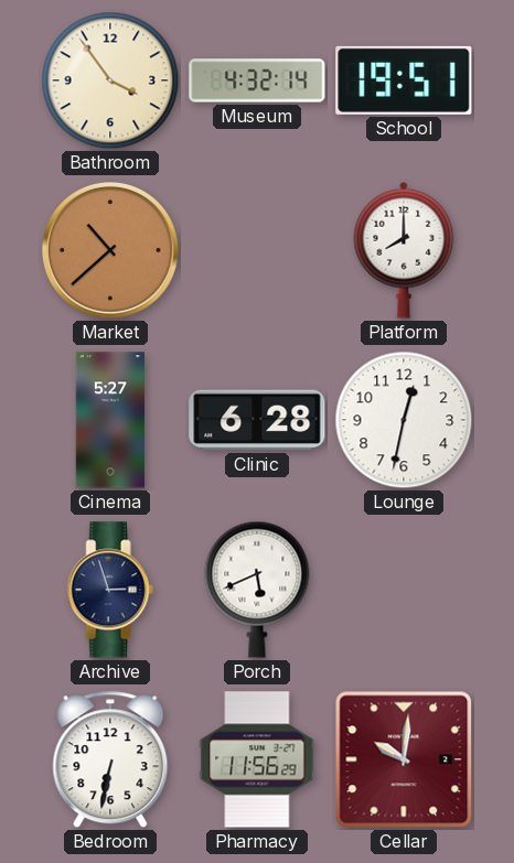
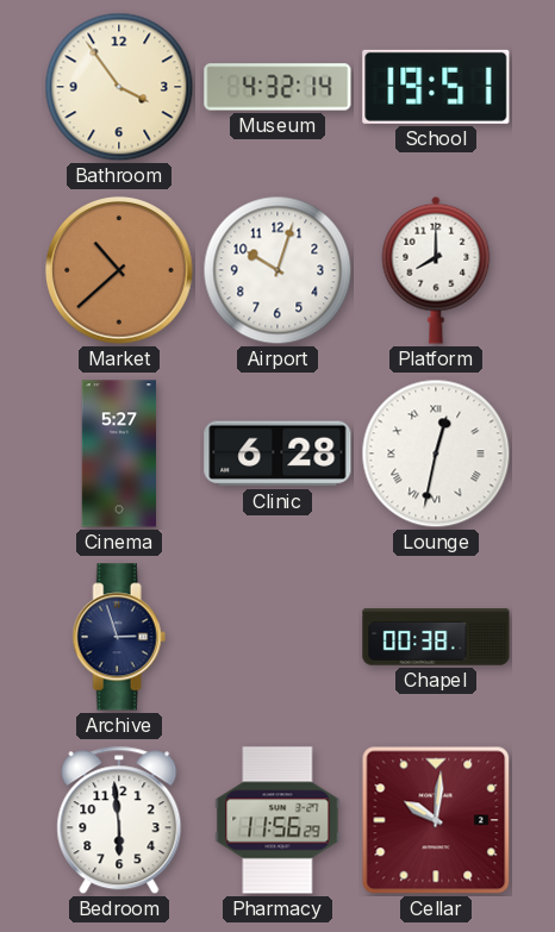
Airport: none -> 10:03 (277, 270)
Lounge numerals: Arabic -> Roman (436, 454)
Porch: 5:41 -> none (257, 590)
Chapel: none -> 00:38 (436, 637)
Bedroom: 6:32 -> 5:59 (119, 820)
